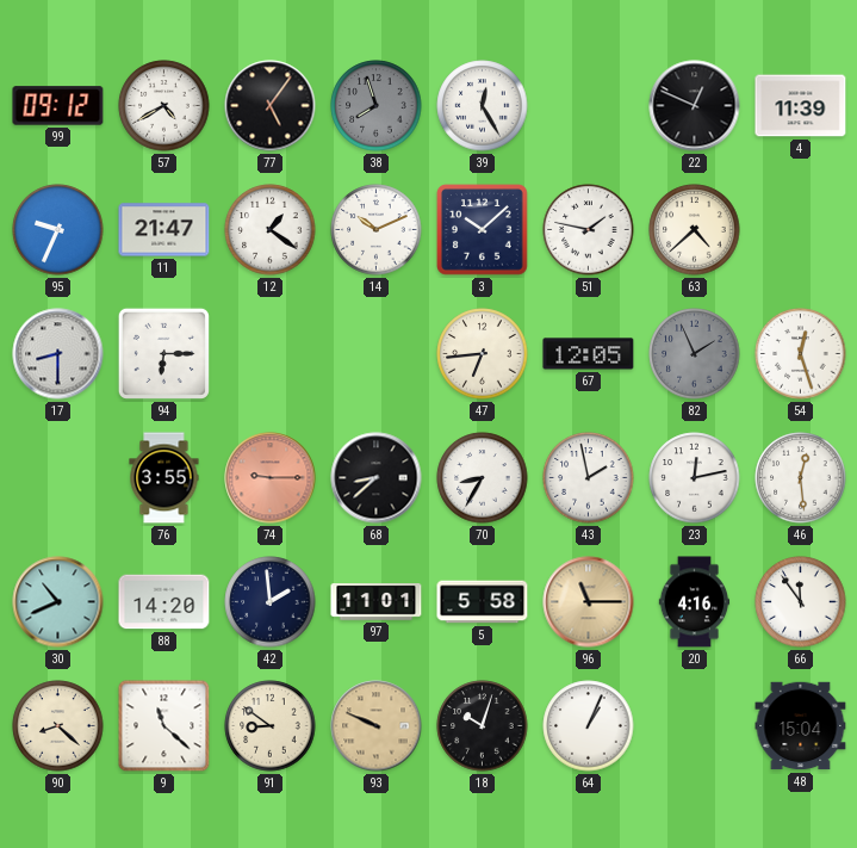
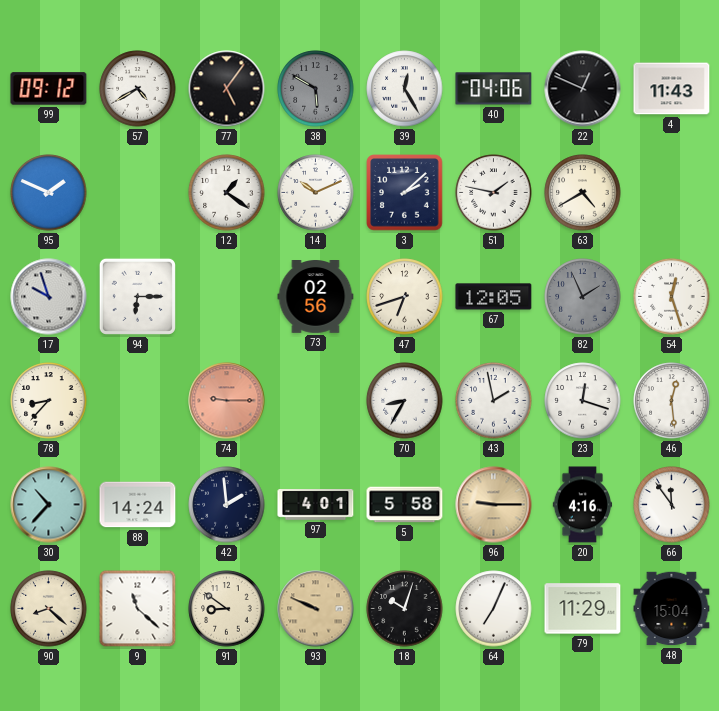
38: 7:57 -> 5:50 (316, 89)
40: none -> 04:06 (494, 89)
4: 11:39 -> 11:43 (672, 89)
95: 9:34 -> 1:49 (49, 193)
11: 21:47 -> none (164, 230)
3: 10:08 -> 2:08 (405, 193)
63: 4:38 -> 4:40 (583, 193)
17: 8:30 -> 9:57 (49, 297)
73: none -> 02:56 (316, 297)
47: 6:44 -> 6:42 (405, 297)
78: none -> 8:37 (49, 401)
76: 3:55 -> none (164, 478)
68: 8:38 -> none (377, 478)
23: 12:13 -> 12:18 (583, 401)
30: 10:41 -> 10:37 (49, 505)
88: 14:20 -> 14:24 (138, 505)
97: 11:01 -> 4:01 (316, 505)
96: 11:15 -> 9:15 (494, 505)
64: 1:04 -> 7:04 (494, 609)
79: none -> 11:29 (583, 609)
